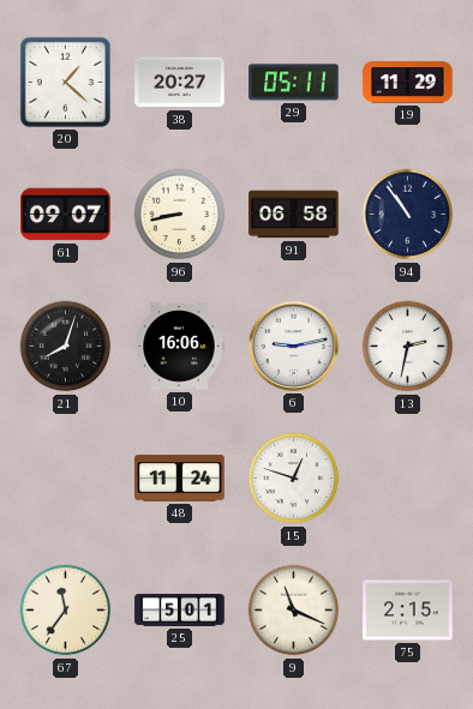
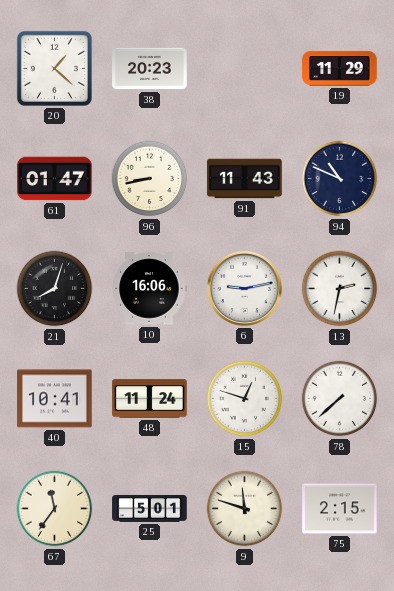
38: 20:27 -> 20:23 (150, 69)
29: 05:11 -> none (294, 83)
61: 09:07 -> 01:47 (55, 179)
91: 06:58 -> 11:43 (245, 179)
94: 10:54 -> 10:49 (340, 179)
40: none -> 10:41 (55, 399)
78: none -> 7:38 (340, 399)
9: 11:19 -> 11:48 (245, 509)
